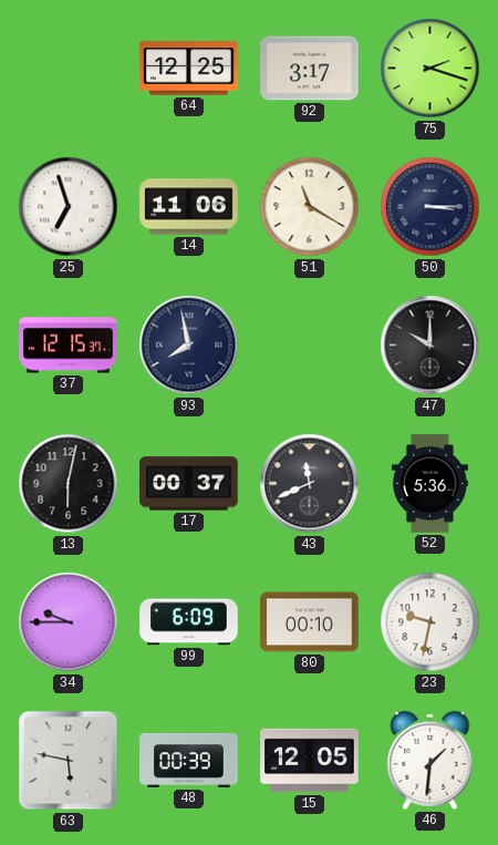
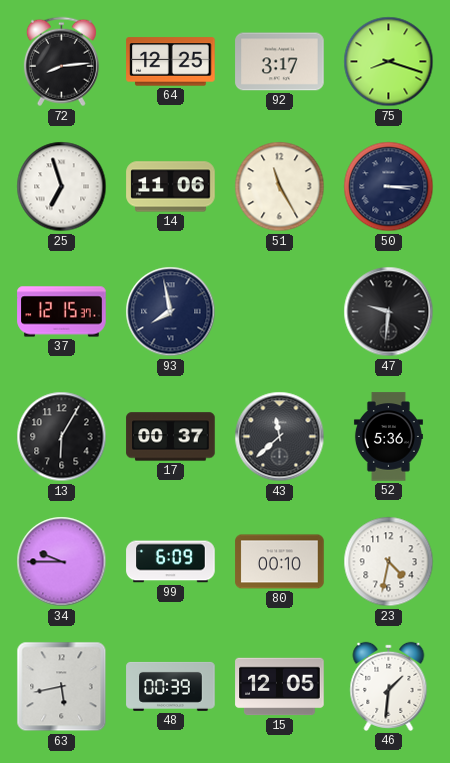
72: none -> 8:14 (61, 62)
75: 2:18 -> 8:18 (389, 62)
51: 11:20 -> 11:25 (280, 187)
47: 10:00 -> 9:31 (389, 312)
13: 6:02 -> 6:05 (62, 437)
43: 11:41 -> 11:38 (280, 437)
23: 9:32 -> 4:32 (389, 562)
63: 5:47 -> 5:43 (62, 687)
